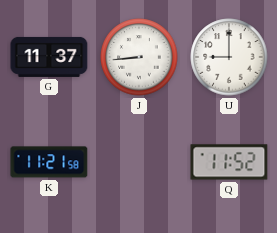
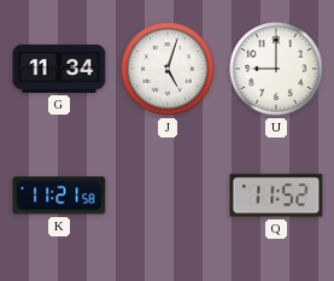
G: 11:37 -> 11:34 (59, 69)
J: 8:44 -> 5:03 (168, 69)
